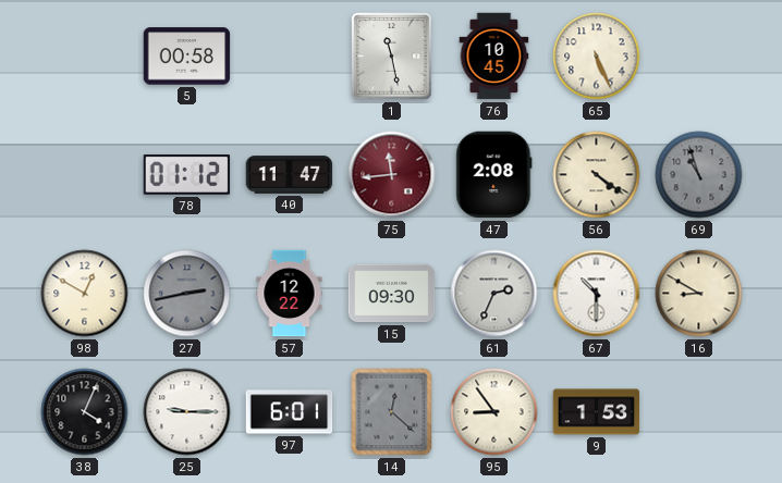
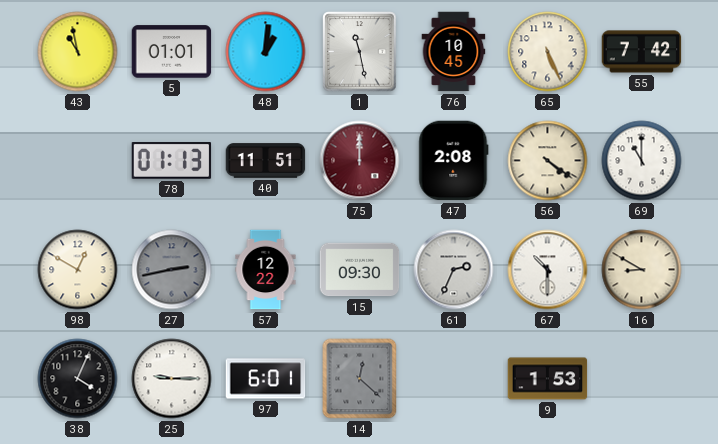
43: none -> 10:58 (78, 52)
5: 00:58 -> 01:01 (172, 52)
48: none -> 1:01 (266, 52)
55: none -> 7:42 (642, 52)
78: 01:12 -> 01:13 (172, 161)
40: 11:47 -> 11:51 (266, 161)
75: 11:44 -> 12:00 (360, 161)
69: 10:57 -> 11:00 (642, 161)
69 dial: grey -> white (642, 161)
95: 8:54 -> none (494, 412)
